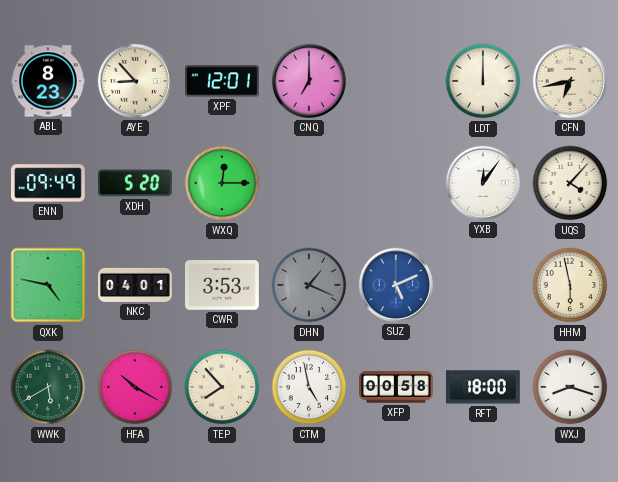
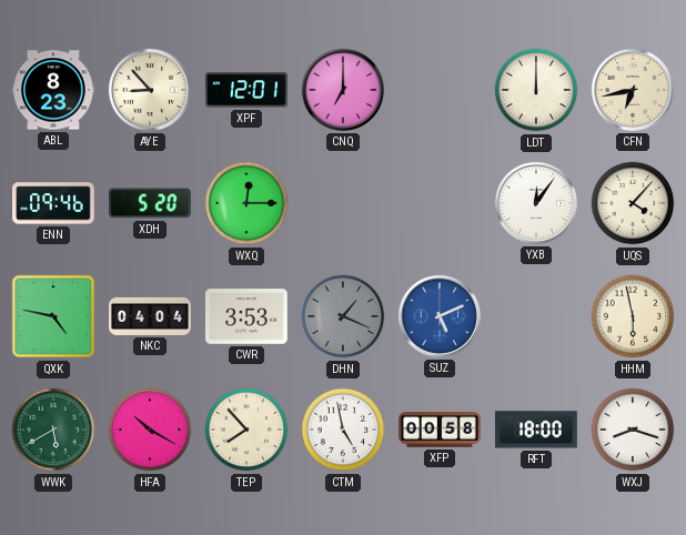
ENN: 09:49 -> 09:46 (54, 203)
NKC: 04:01 -> 04:04 (150, 316)
